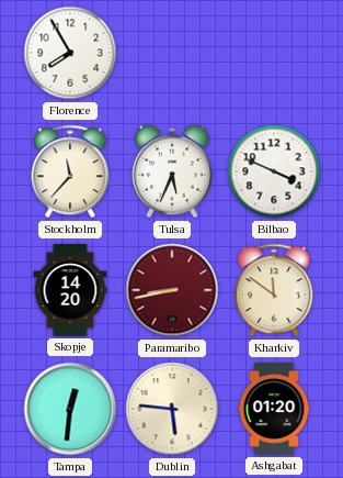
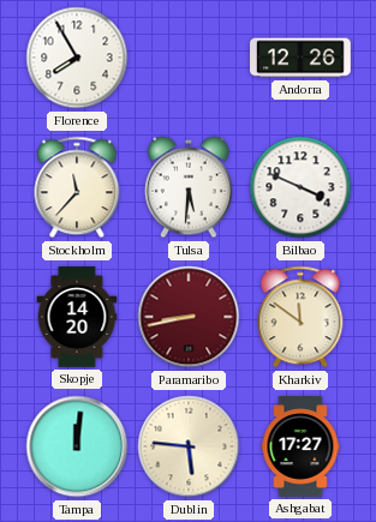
Andorra: none -> 12:26 (302, 58)
Tulsa: 5:34 -> 5:31 (189, 187)
Tampa: 12:31 -> 12:01 (77, 446)
Ashgabat: 01:20 -> 17:27 (300, 446)
